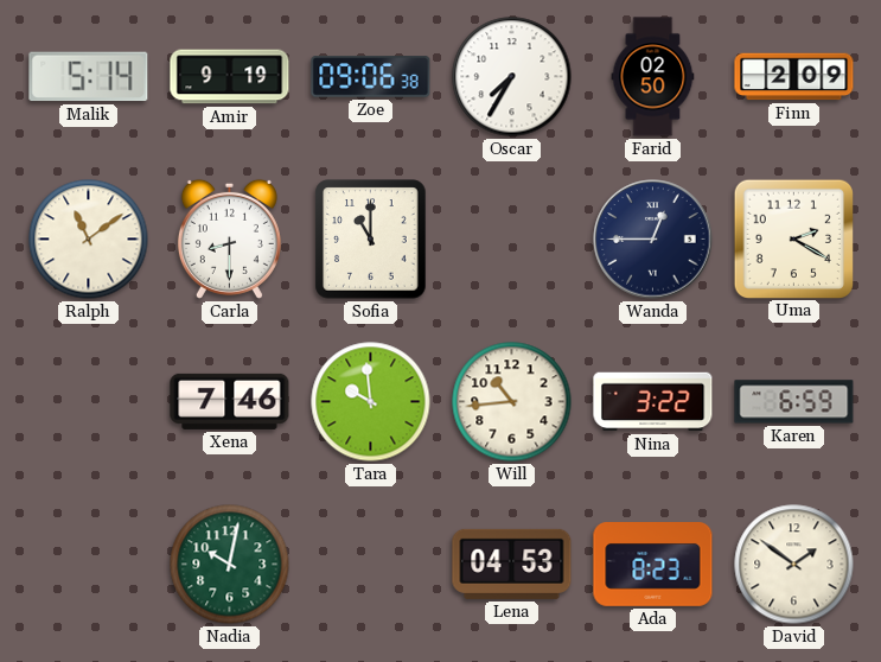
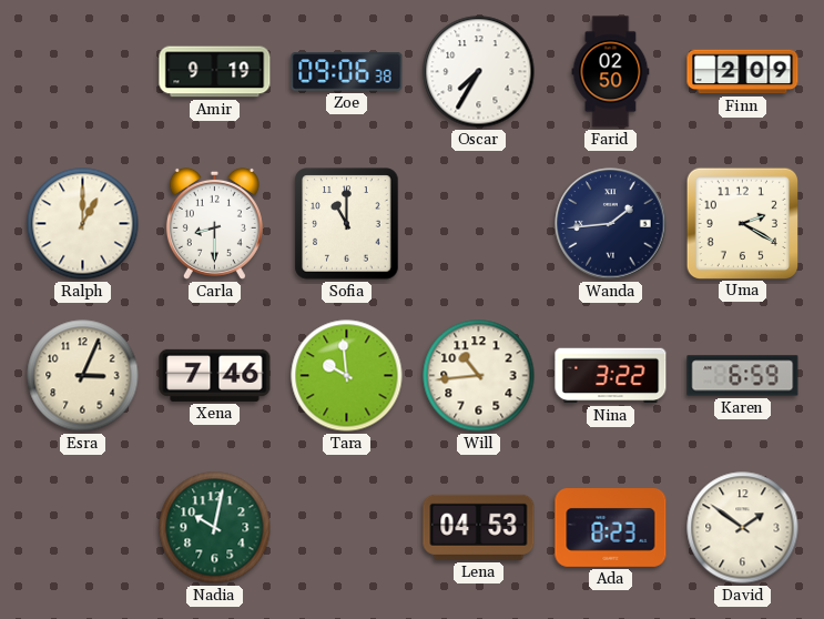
Malik: 5:14 -> none (89, 77)
Ralph: 11:09 -> 1:00 (83, 224)
Wanda: 12:45 -> 1:44 (611, 224)
Esra: none -> 3:04 (83, 376)
